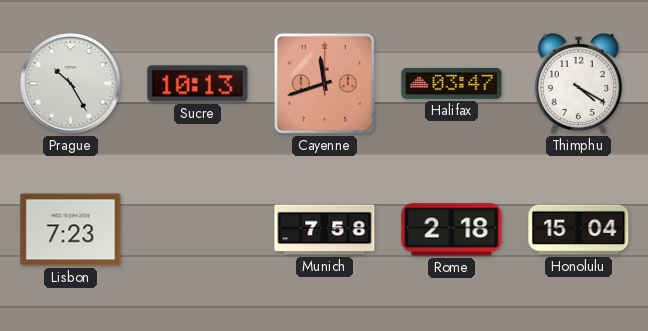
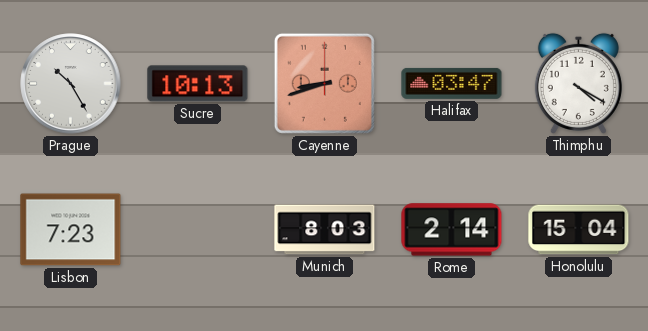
Cayenne: 11:42 -> 8:42 (324, 83)
Munich: 7:58 -> 8:03 (325, 230)
Rome: 2:18 -> 2:14 (452, 230)
